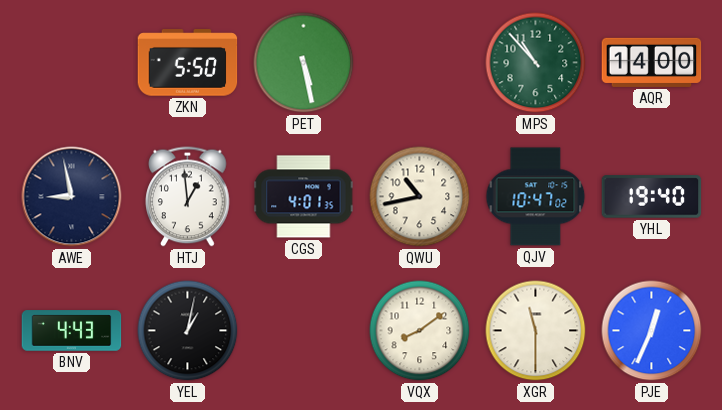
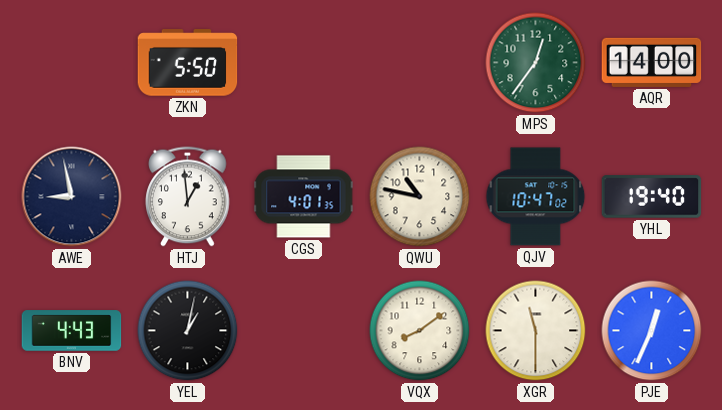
PET: 5:28 -> none (304, 63)
MPS: 10:53 -> 12:36 (536, 63)
QWU: 10:43 -> 10:47 (420, 197)
